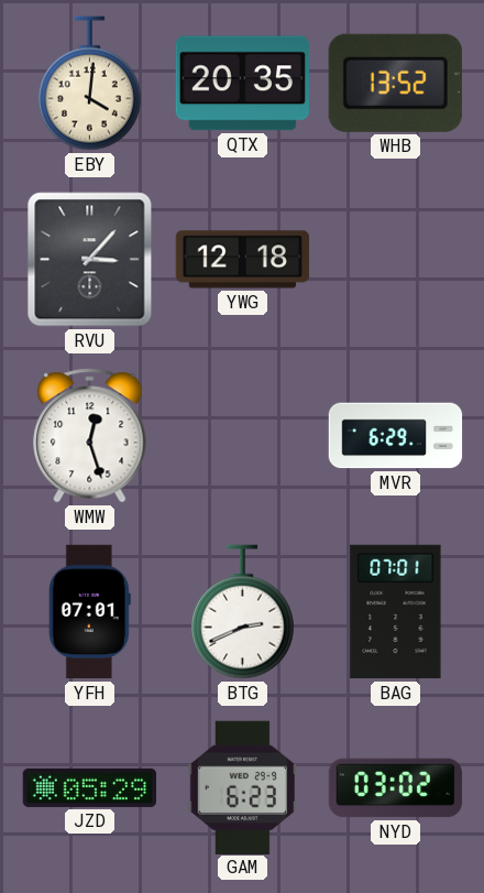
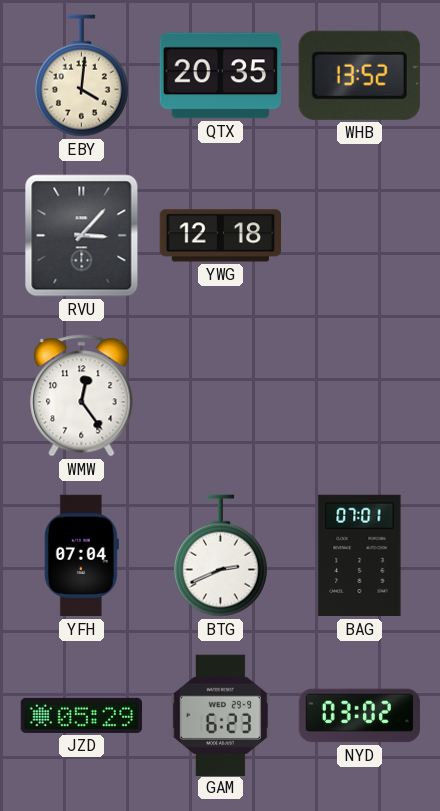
WMW: 12:27 -> 12:24 (82, 396)
MVR: 6:29 -> none (396, 436)
YFH: 07:01 -> 07:04 (81, 556)
